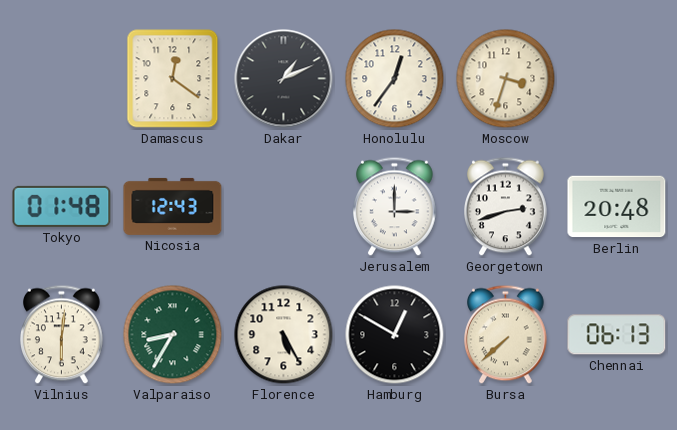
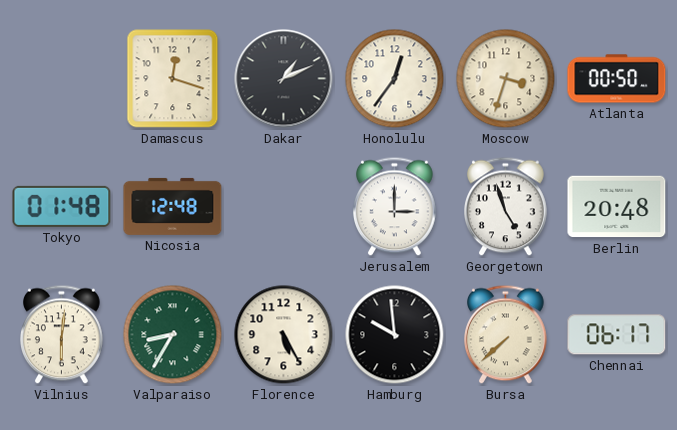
Damascus: 12:21 -> 12:18 (173, 79)
Atlanta: none -> 00:50 (617, 79)
Nicosia: 12:43 -> 12:48 (173, 206)
Georgetown: 2:42 -> 4:57 (506, 207)
Hamburg: 12:50 -> 9:59 (395, 335)
Chennai: 06:13 -> 06:17 (617, 335)
